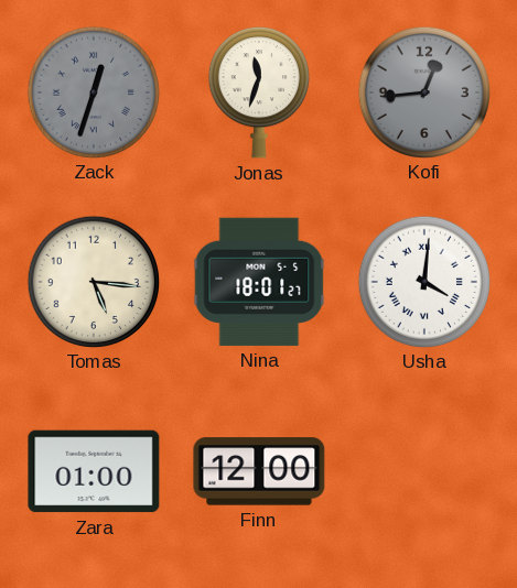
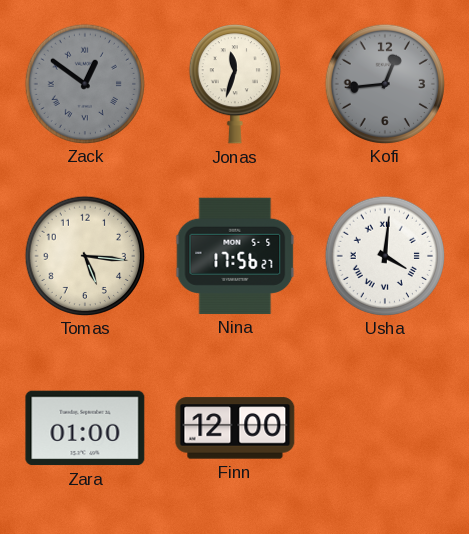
Zack: 12:33 -> 12:51 (84, 83)
Nina: 18:01 -> 17:56 (235, 256)
